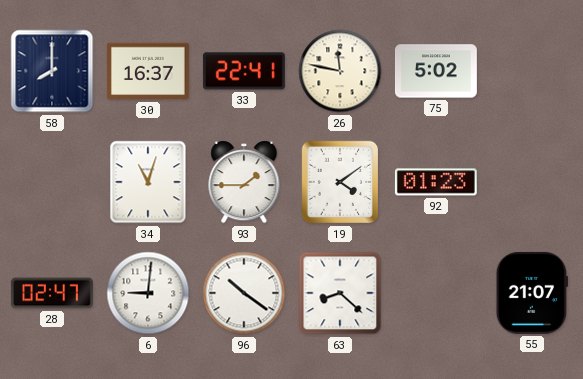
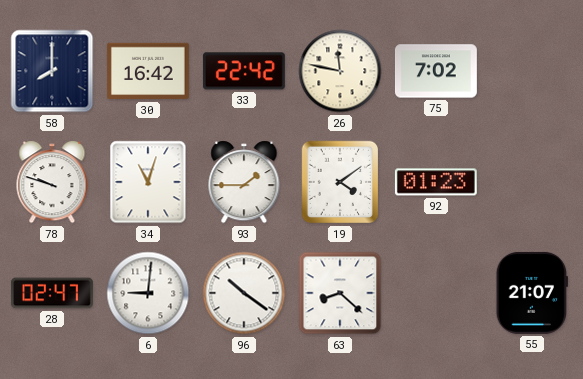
30: 16:37 -> 16:42 (148, 71)
33: 22:41 -> 22:42 (244, 71)
75: 5:02 -> 7:02 (436, 71)
78: none -> 9:48 (52, 182)
